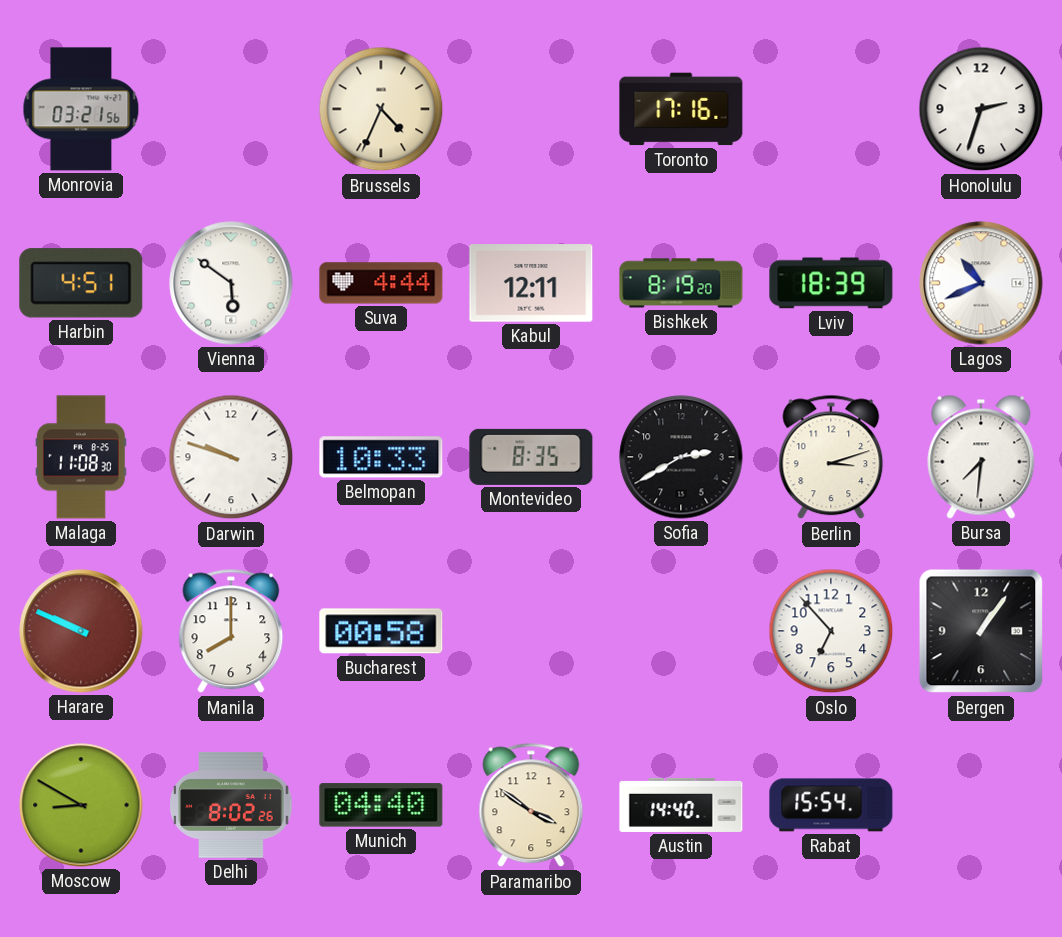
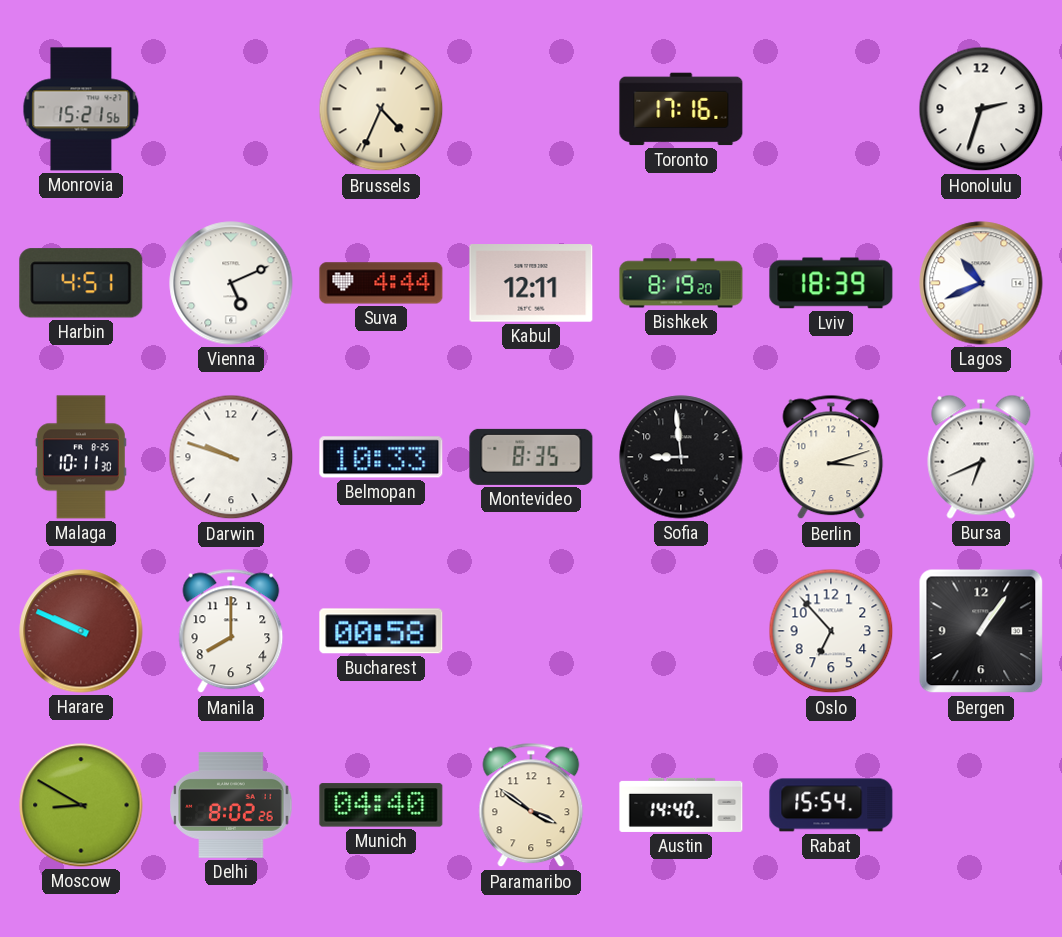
Monrovia: 03:21 -> 15:21 (81, 109)
Vienna: 5:51 -> 5:11 (231, 283)
Malaga: 11:08 -> 10:11 (81, 457)
Sofia: 2:40 -> 8:59 (681, 457)
Bursa: 7:31 -> 6:41 (981, 457)
